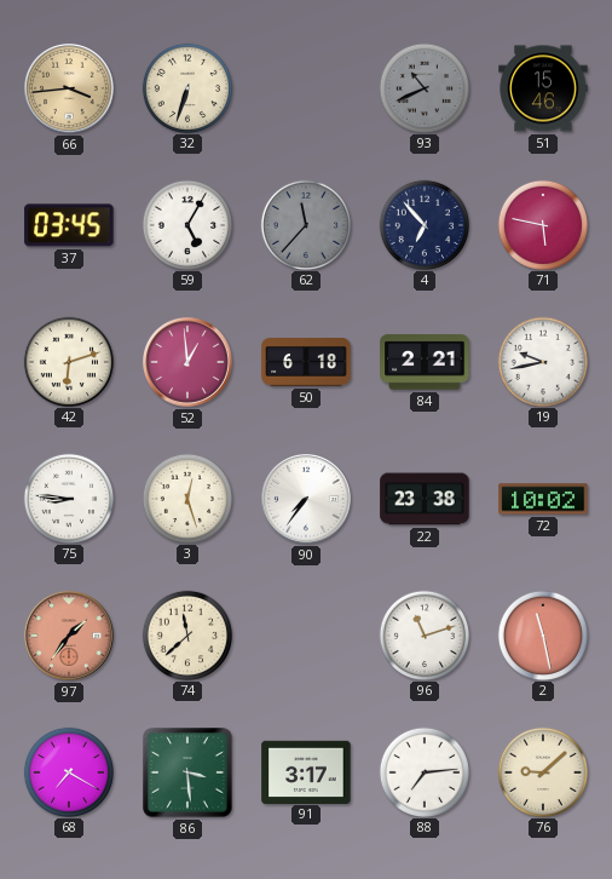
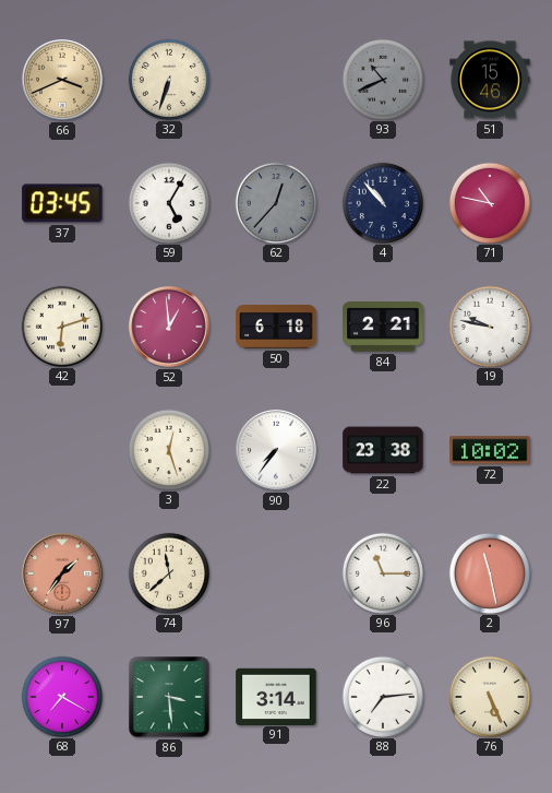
66: 3:44 -> 3:41 (63, 81)
62: 11:37 -> 12:37 (275, 202)
4: 6:53 -> 10:53 (382, 202)
71: 5:47 -> 10:47 (489, 202)
19: 9:43 -> 9:47 (489, 326)
75: 8:46 -> none (68, 498)
96: 11:12 -> 11:15 (382, 572)
91: 3:17 -> 3:14 (276, 696)
76: 9:08 -> 5:26 (489, 696)
